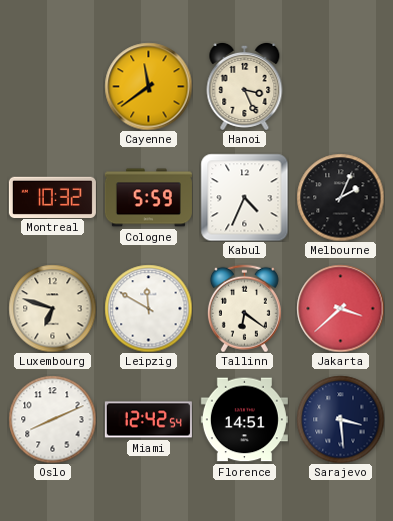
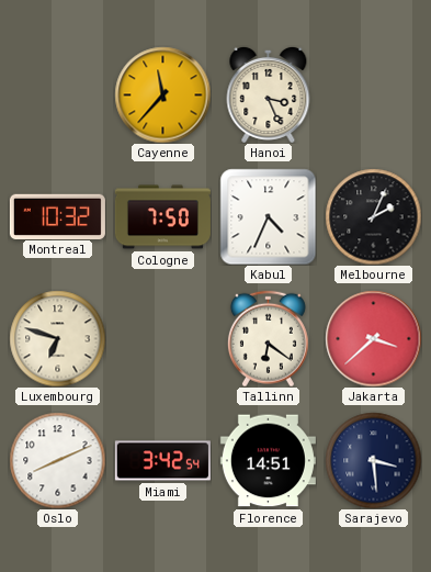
Cayenne: 11:39 -> 11:37 (162, 94)
Cologne: 5:59 -> 7:50 (162, 217)
Leipzig: 11:50 -> none (148, 308)
Miami: 12:42 -> 3:42 (162, 461)
